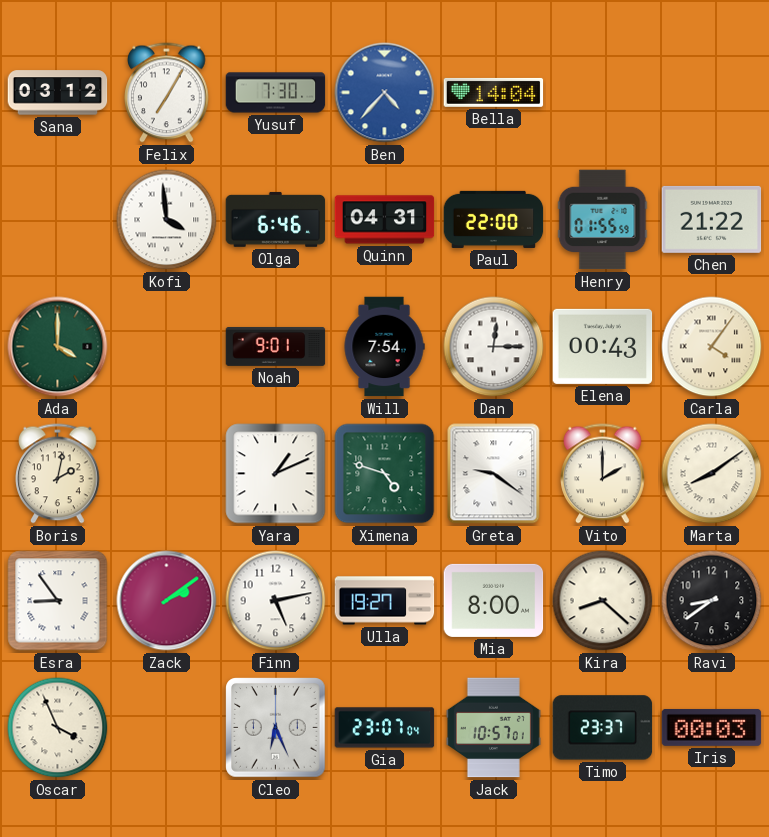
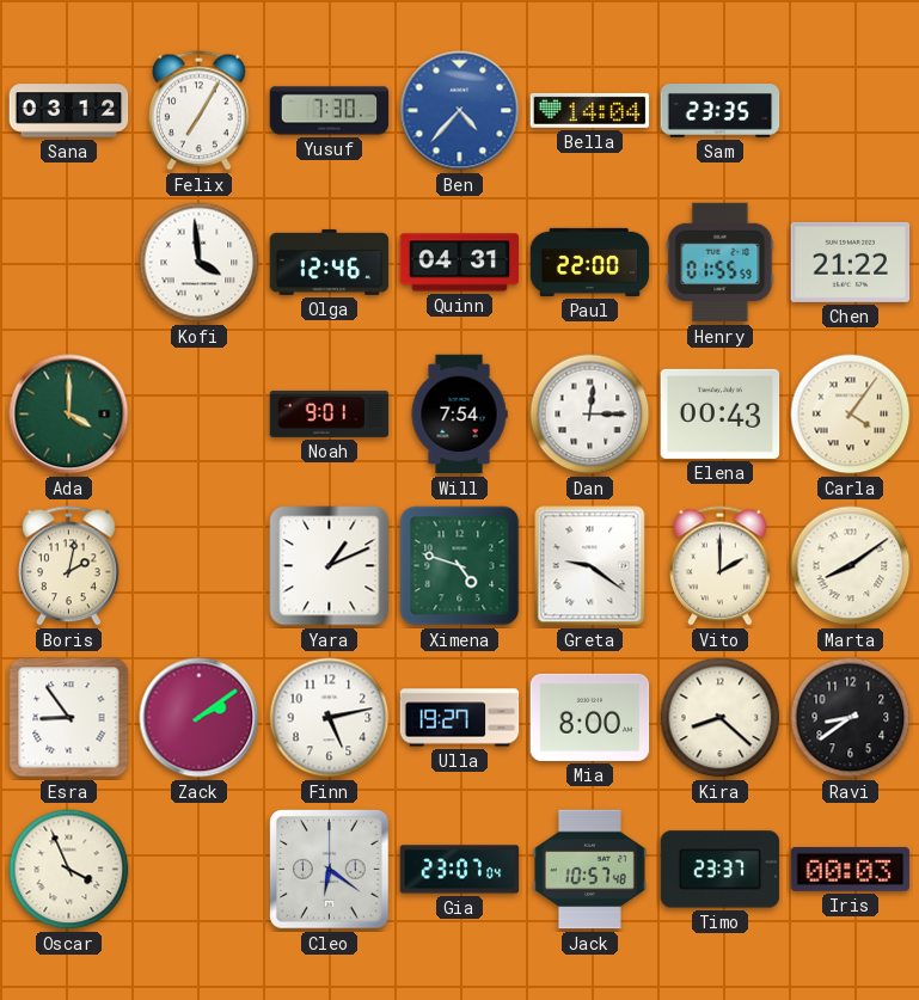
Sam: none -> 23:35 (721, 111)
Olga: 6:46 -> 12:46 (330, 262)
Cleo: 6:26 -> 6:21 (330, 870)
Jack: 10:57:01 -> 10:57:48 (589, 870)
